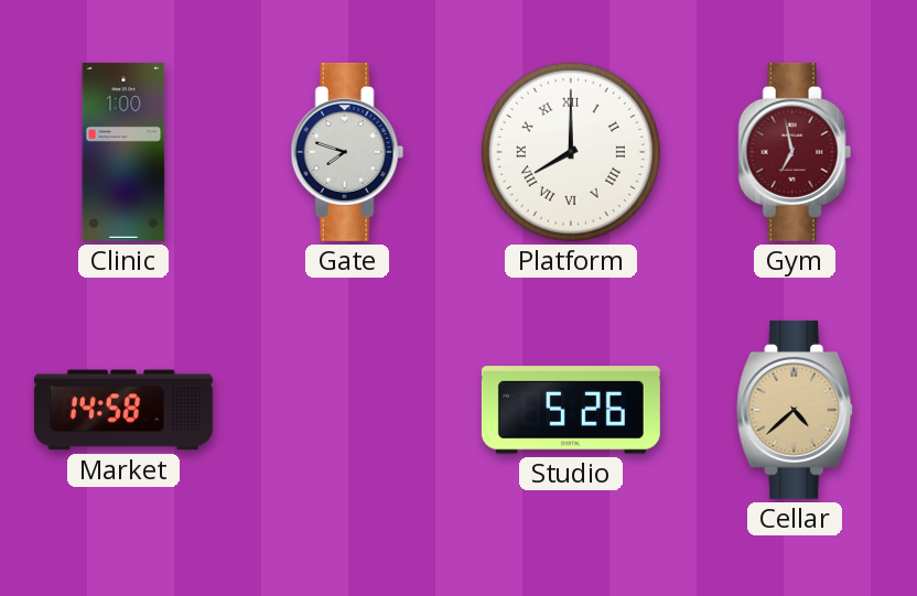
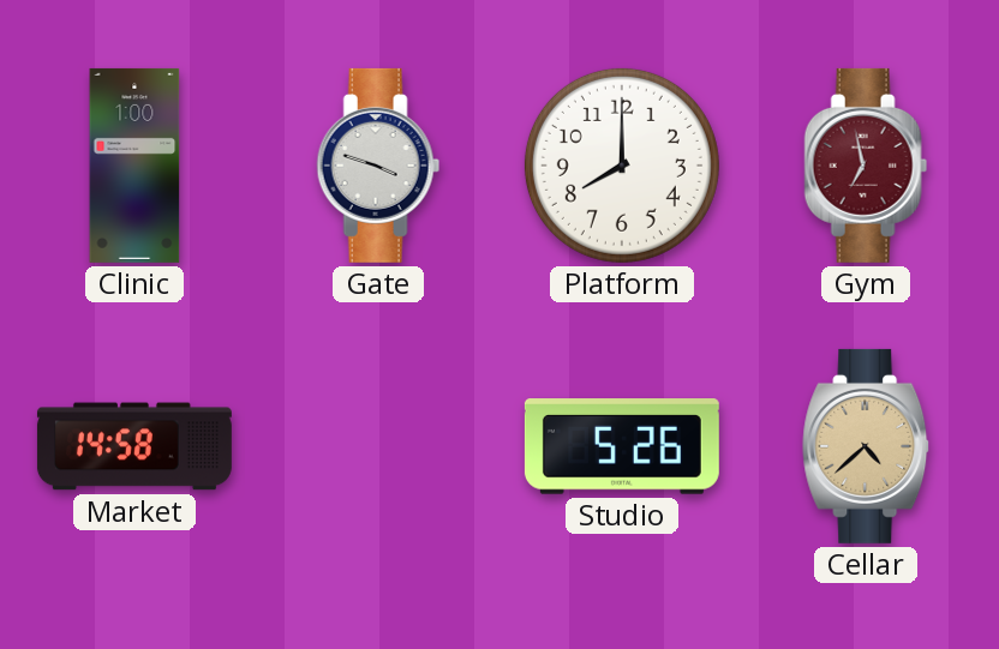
Gate: 7:48 -> 3:48 (378, 166)
Platform numerals: Roman -> Arabic (622, 166)
